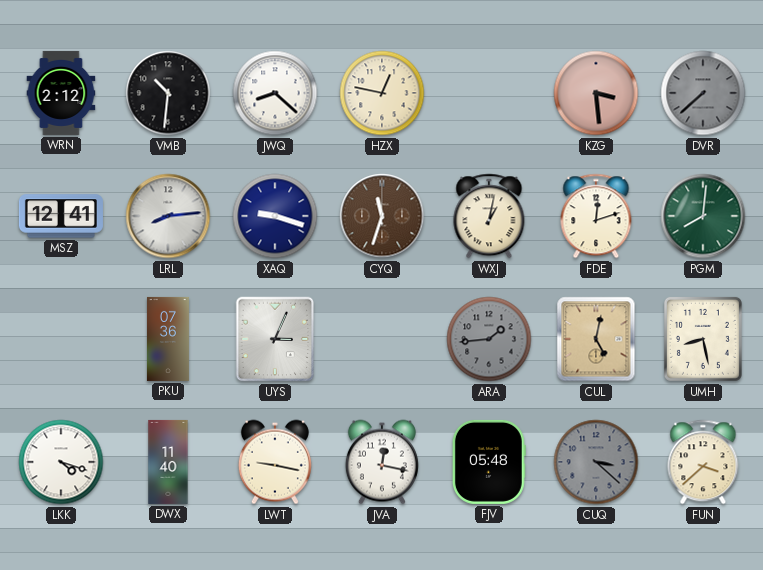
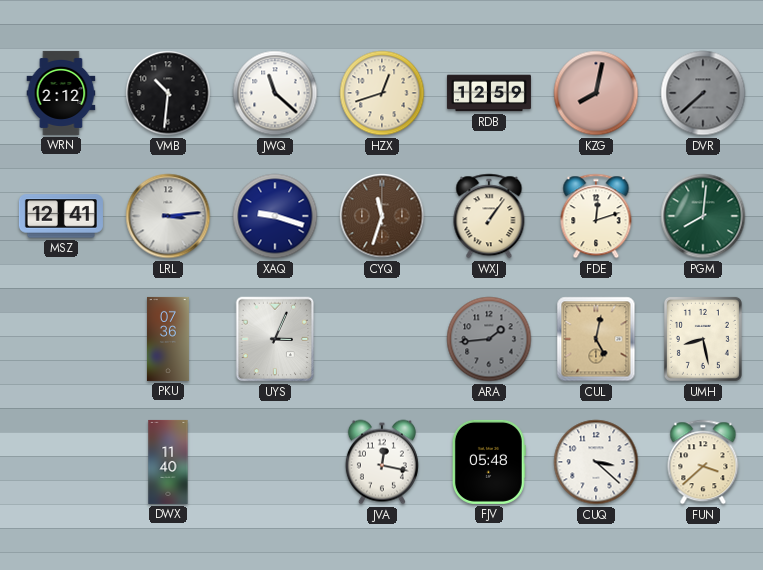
JWQ: 8:22 -> 11:22 (275, 93)
HZX: 12:47 -> 12:42 (382, 93)
RDB: none -> 12:59 (489, 93)
KZG: 3:29 -> 8:02 (596, 93)
LRL: 8:14 -> 3:14 (168, 216)
WXJ: 1:02 -> 1:06 (489, 216)
LKK: 4:18 -> none (61, 462)
LWT: 9:17 -> none (275, 462)
CUQ dial: grey -> white (596, 462)
